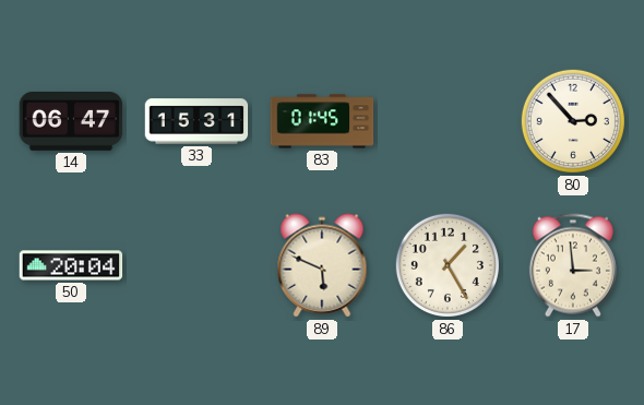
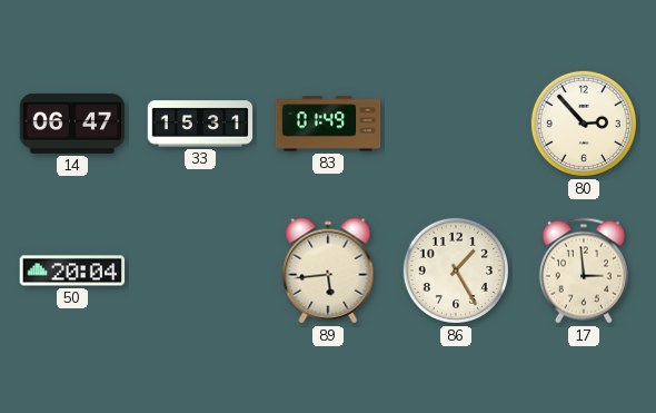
83: 01:45 -> 01:49 (328, 124)
89: 5:49 -> 5:44 (328, 271)
